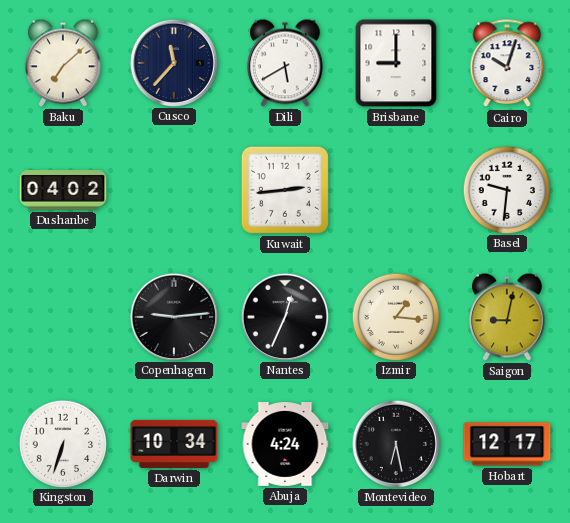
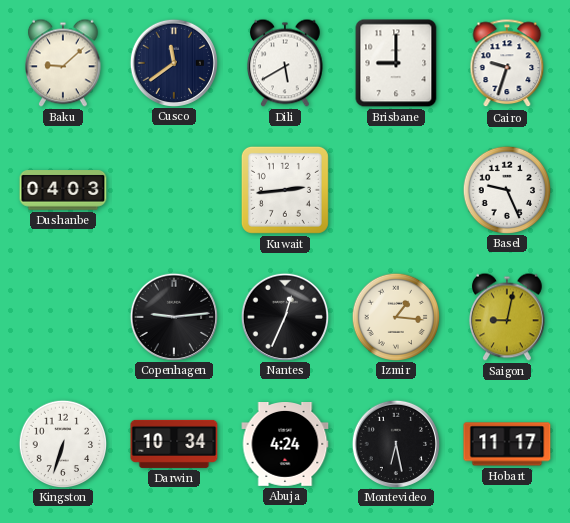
Baku: 7:08 -> 9:08 (64, 63)
Cusco: 11:37 -> 11:39 (173, 62)
Cairo: 10:03 -> 9:33 (507, 64)
Dushanbe: 04:02 -> 04:03 (63, 190)
Basel: 9:31 -> 9:26 (506, 189)
Hobart: 12:17 -> 11:17 (507, 444)
